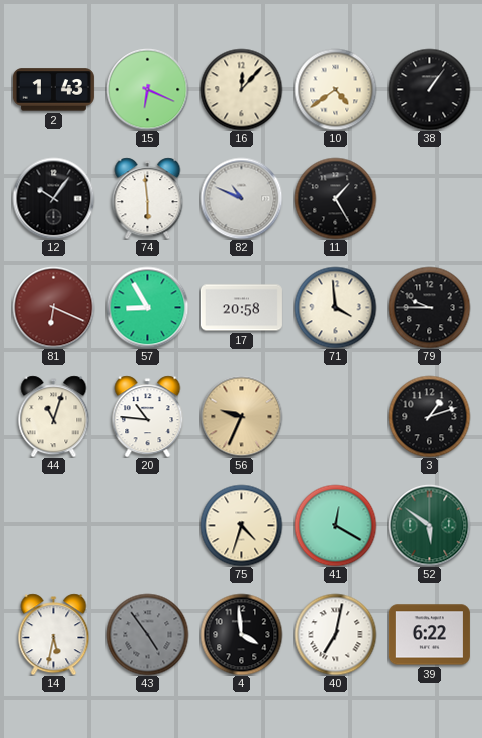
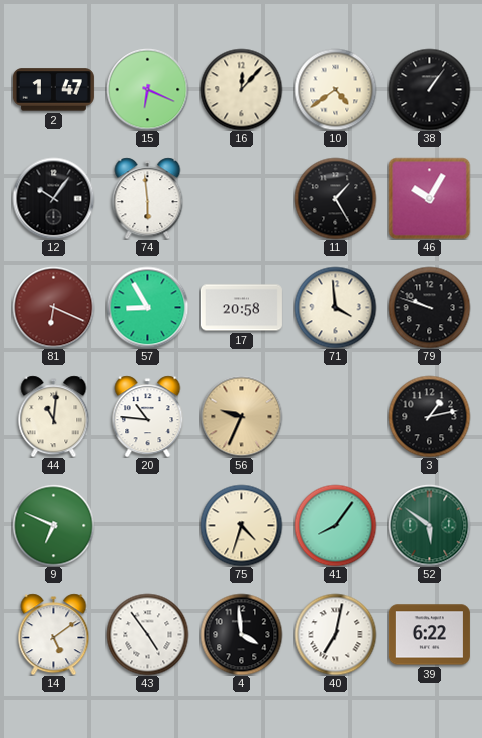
2: 1:43 -> 1:47 (53, 90)
82: 10:49 -> none (241, 198)
46: none -> 10:05 (429, 198)
79: 9:45 -> 9:48 (429, 307)
44: 11:03 -> 11:01 (54, 416)
3: 1:12 -> 1:13 (429, 416)
9: none -> 6:49 (53, 525)
41: 12:20 -> 8:06 (335, 525)
14: 5:32 -> 5:09 (54, 634)
43 dial: grey -> white (147, 634)
